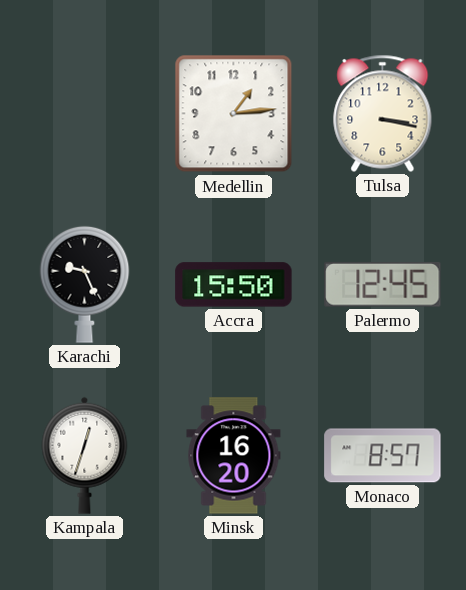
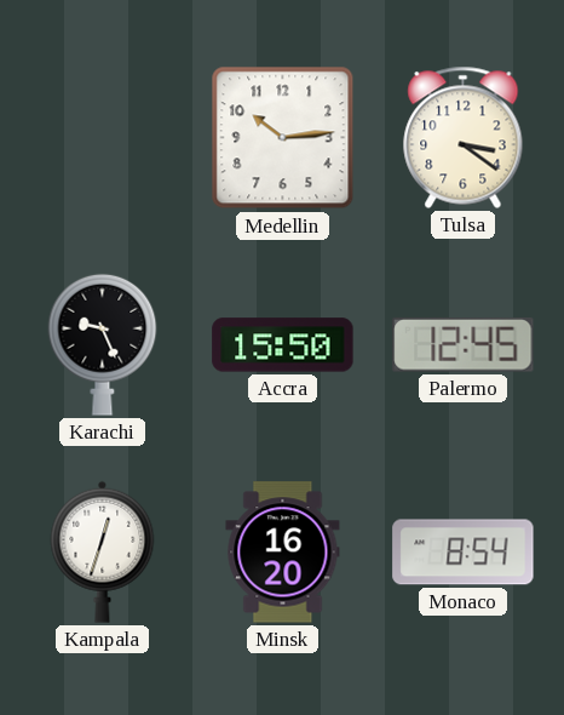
Medellin: 1:14 -> 10:14 (283, 138)
Tulsa: 3:17 -> 3:21 (464, 137)
Monaco: 8:57 -> 8:54 (464, 553)
